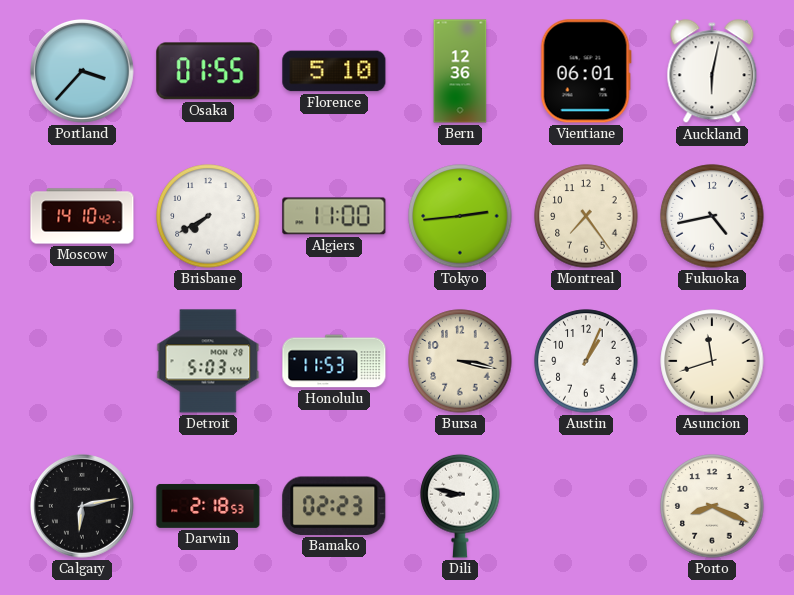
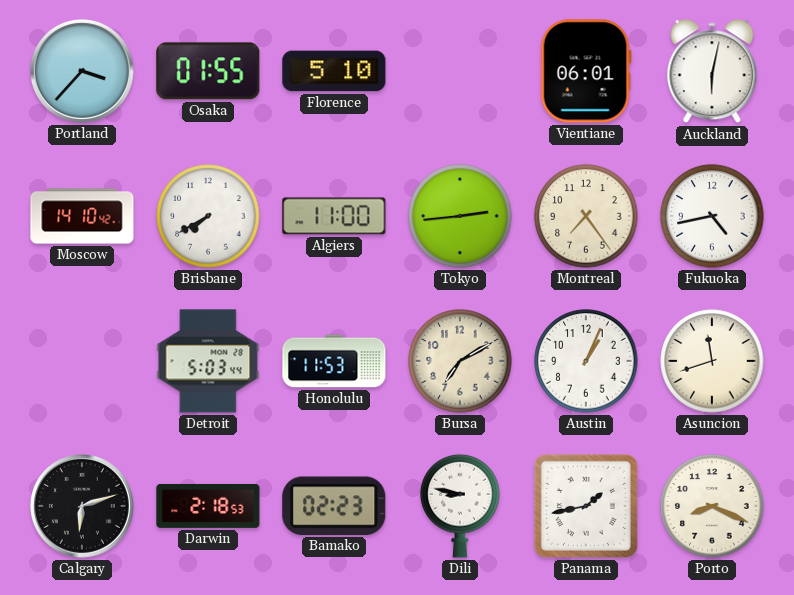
Bern: 12:36 -> none (460, 71)
Bursa: 3:17 -> 7:10 (460, 361)
Calgary: 6:13 -> 6:12 (82, 506)
Panama: none -> 1:43 (586, 506)
